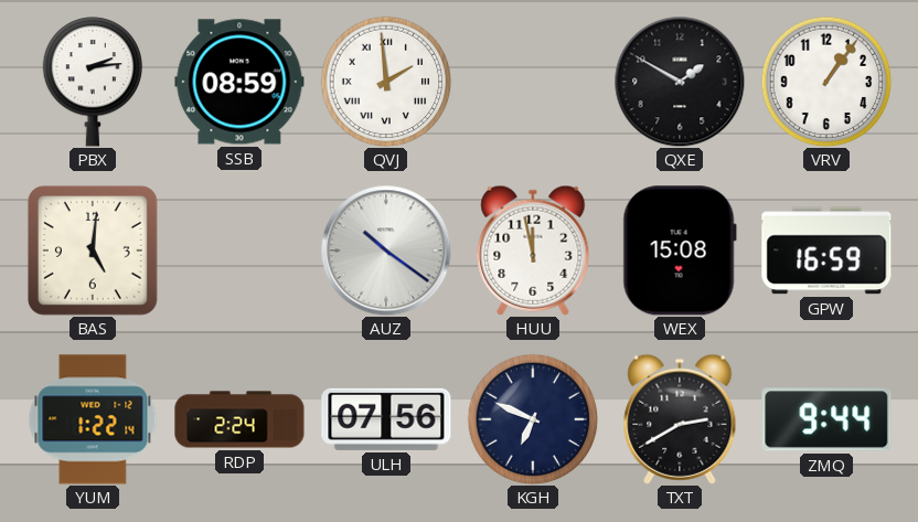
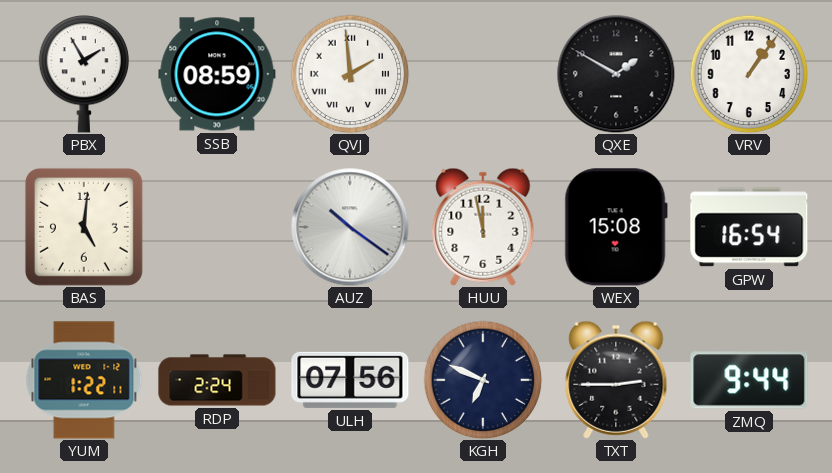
PBX: 2:14 -> 1:55 (84, 74)
GPW: 16:59 -> 16:54 (749, 227)
YUM: 1:22:14 -> 1:22:11 (84, 380)
TXT: 2:40 -> 2:45 (616, 380)
